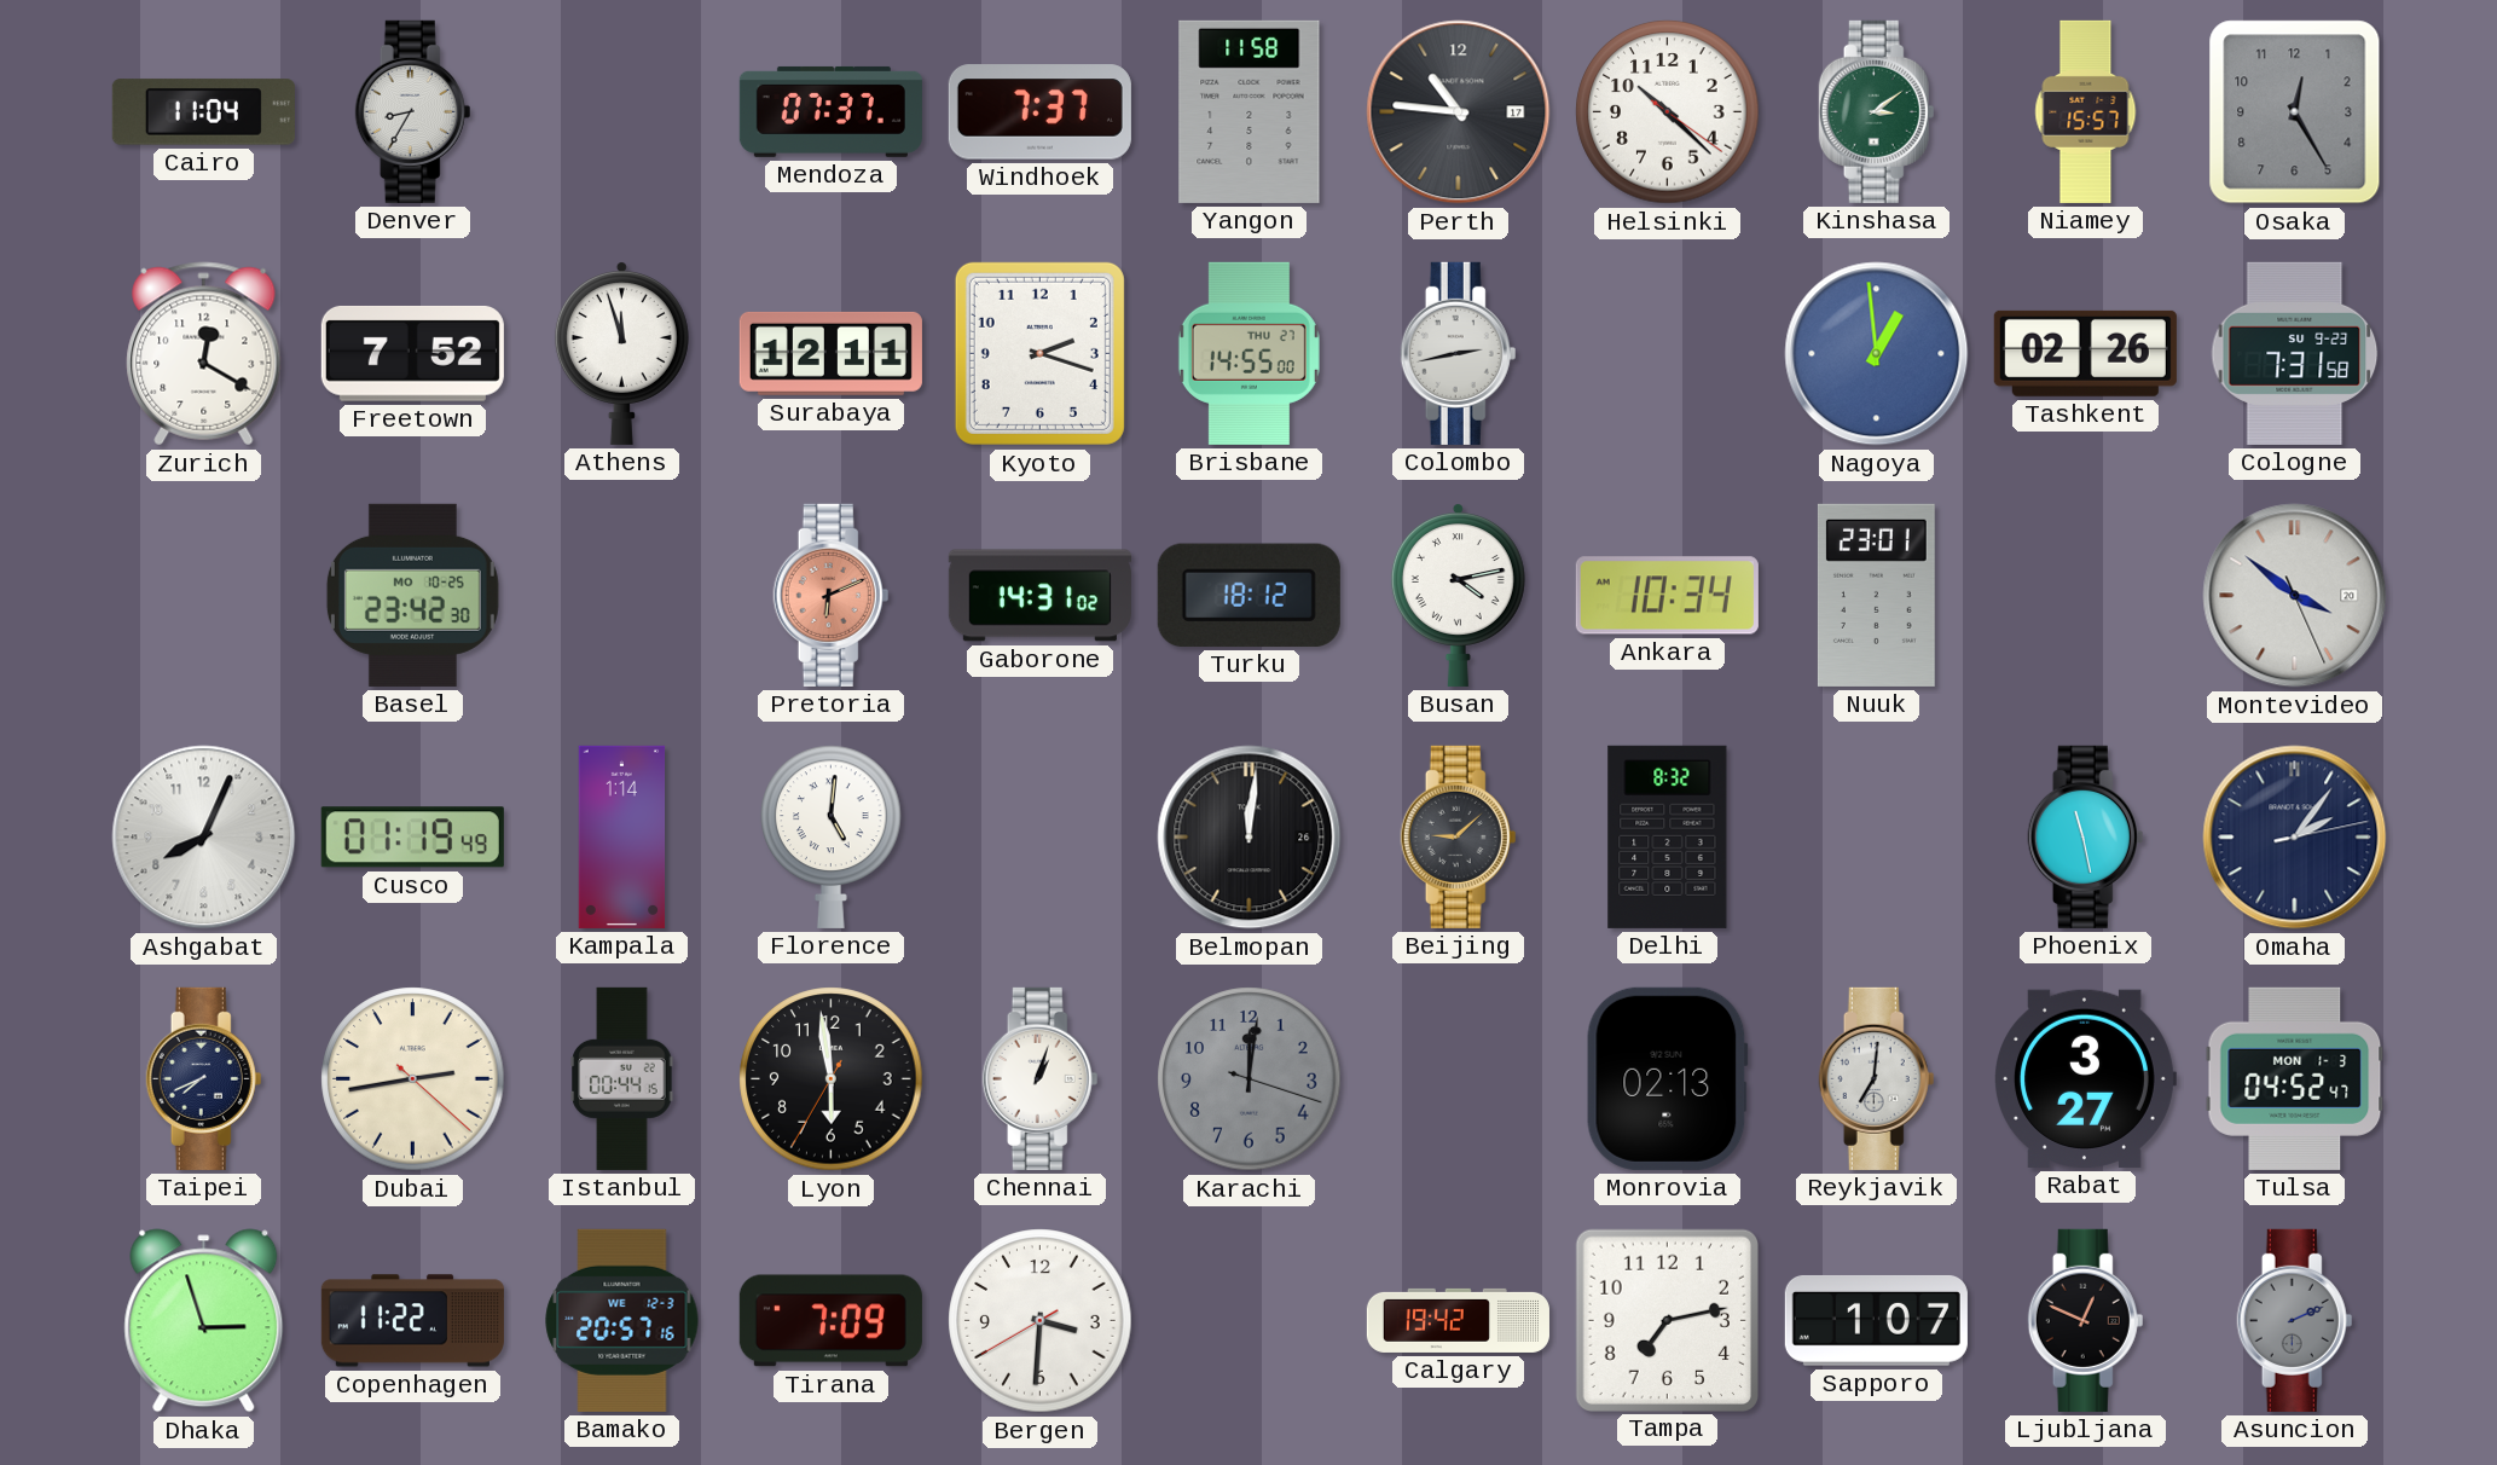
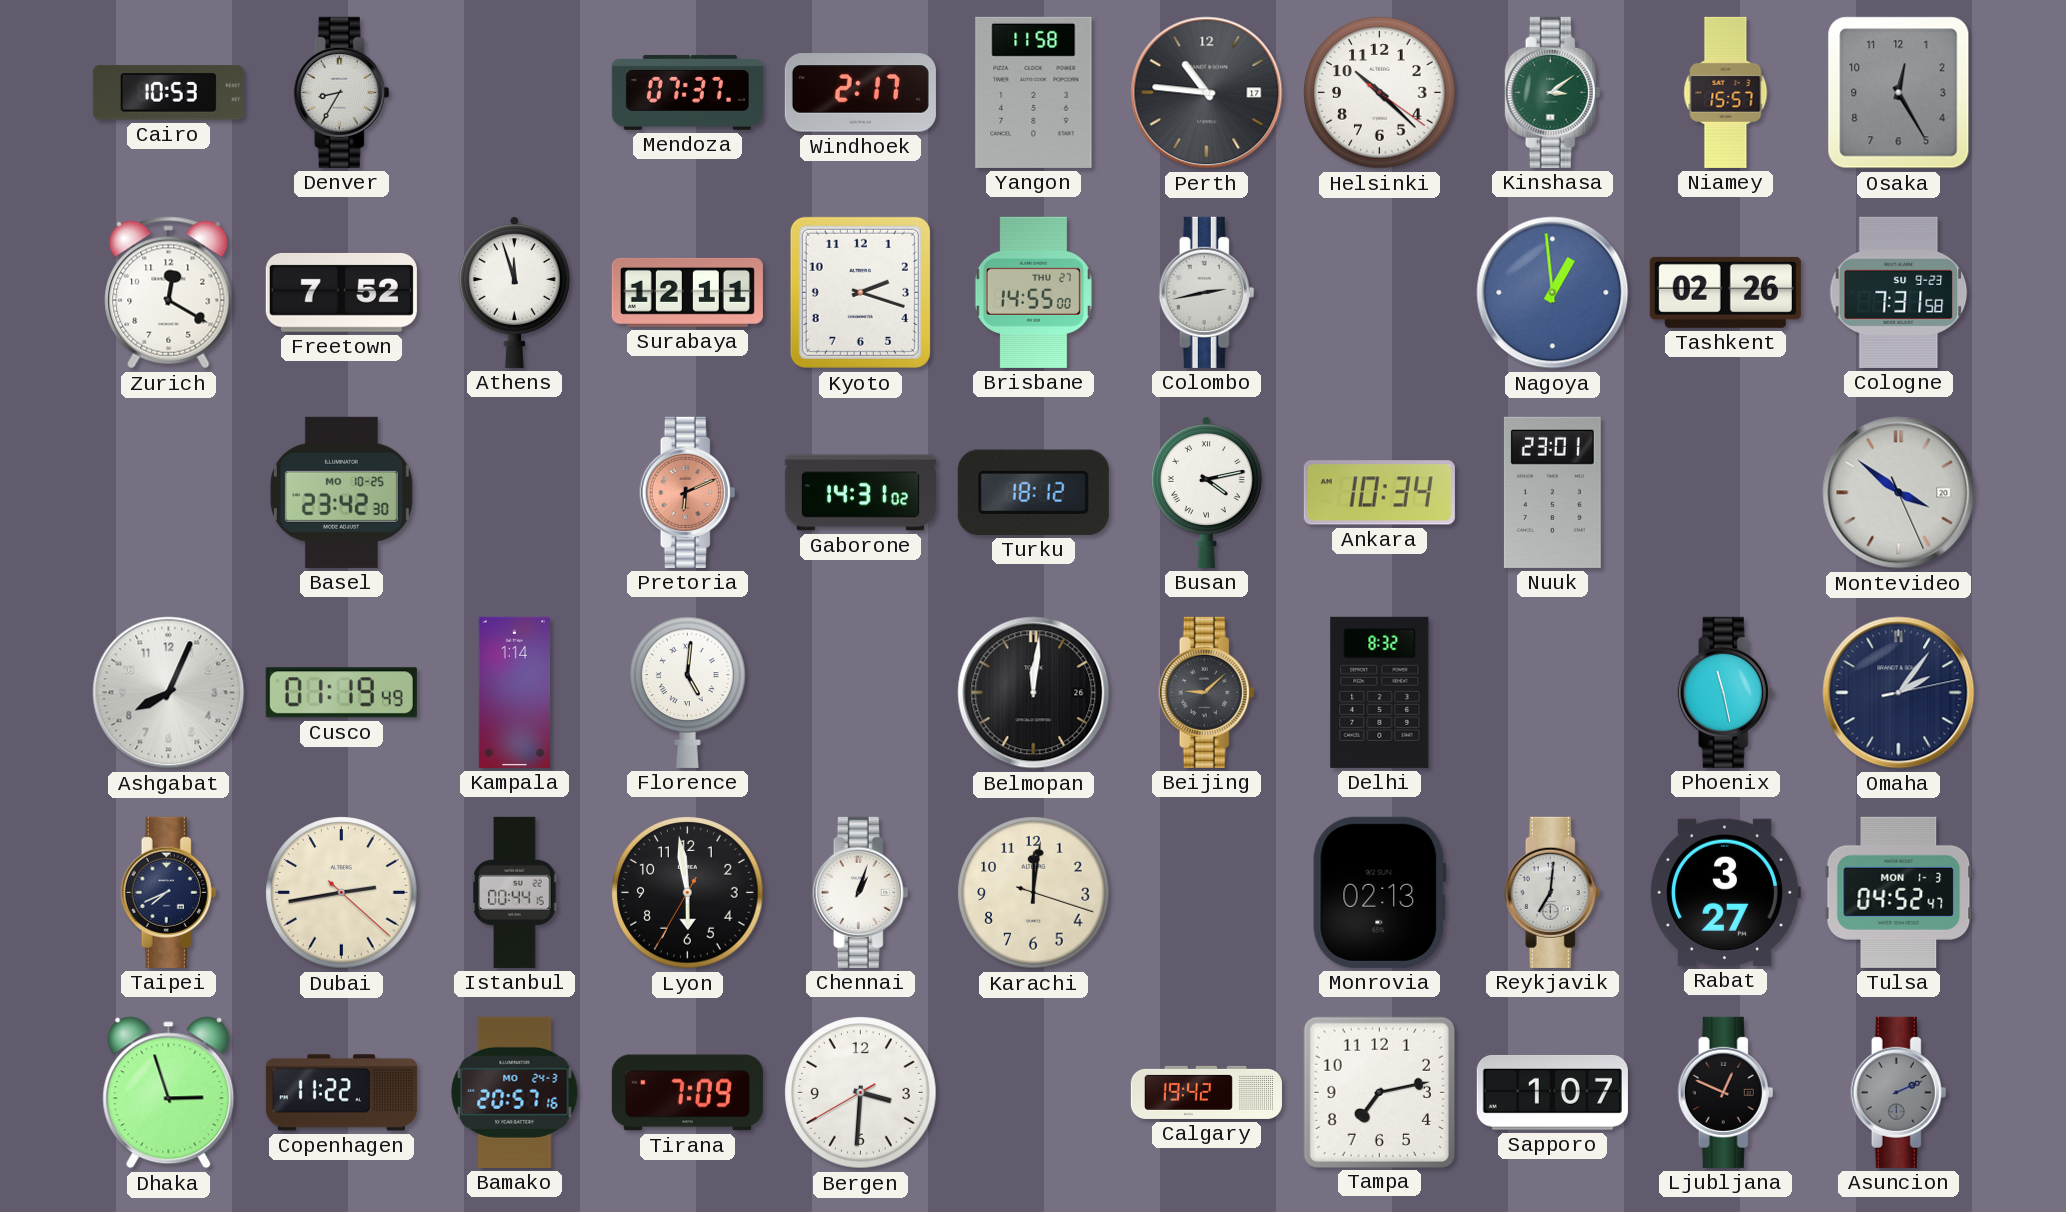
Cairo: 11:04 -> 10:53 (168, 93)
Windhoek: 7:37 -> 2:17 (860, 93)
Karachi dial: grey -> cream (1034, 893)
Bamako date: WE 12-3 -> MO 24-3 (515, 1092)
